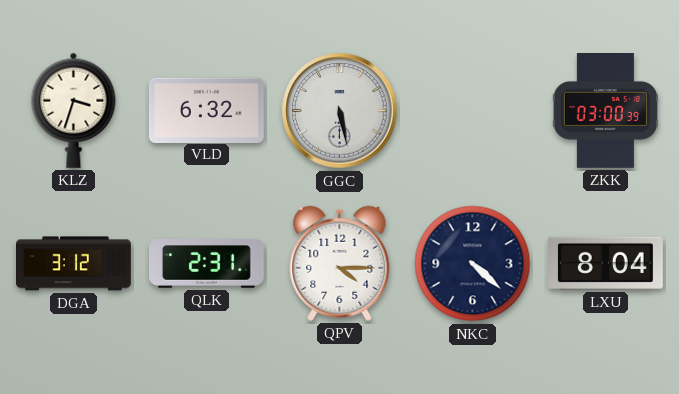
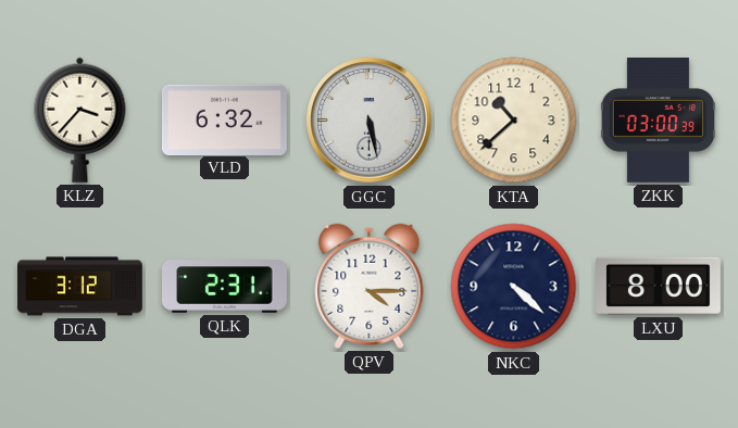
KLZ: 3:33 -> 3:37 (80, 119)
KTA: none -> 10:38 (514, 121)
LXU: 8:04 -> 8:00 (659, 286)
